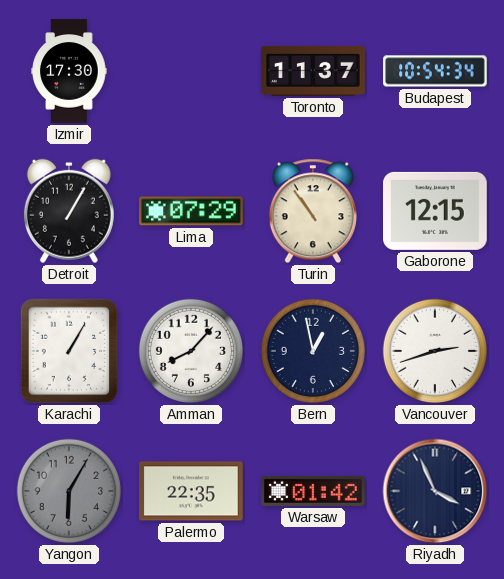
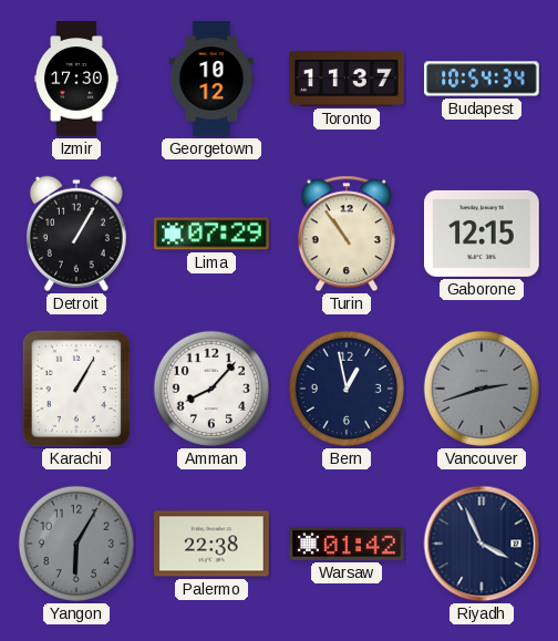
Georgetown: none -> 10:12 (211, 79)
Vancouver dial: white -> grey (482, 389)
Palermo: 22:35 -> 22:38 (211, 544)
